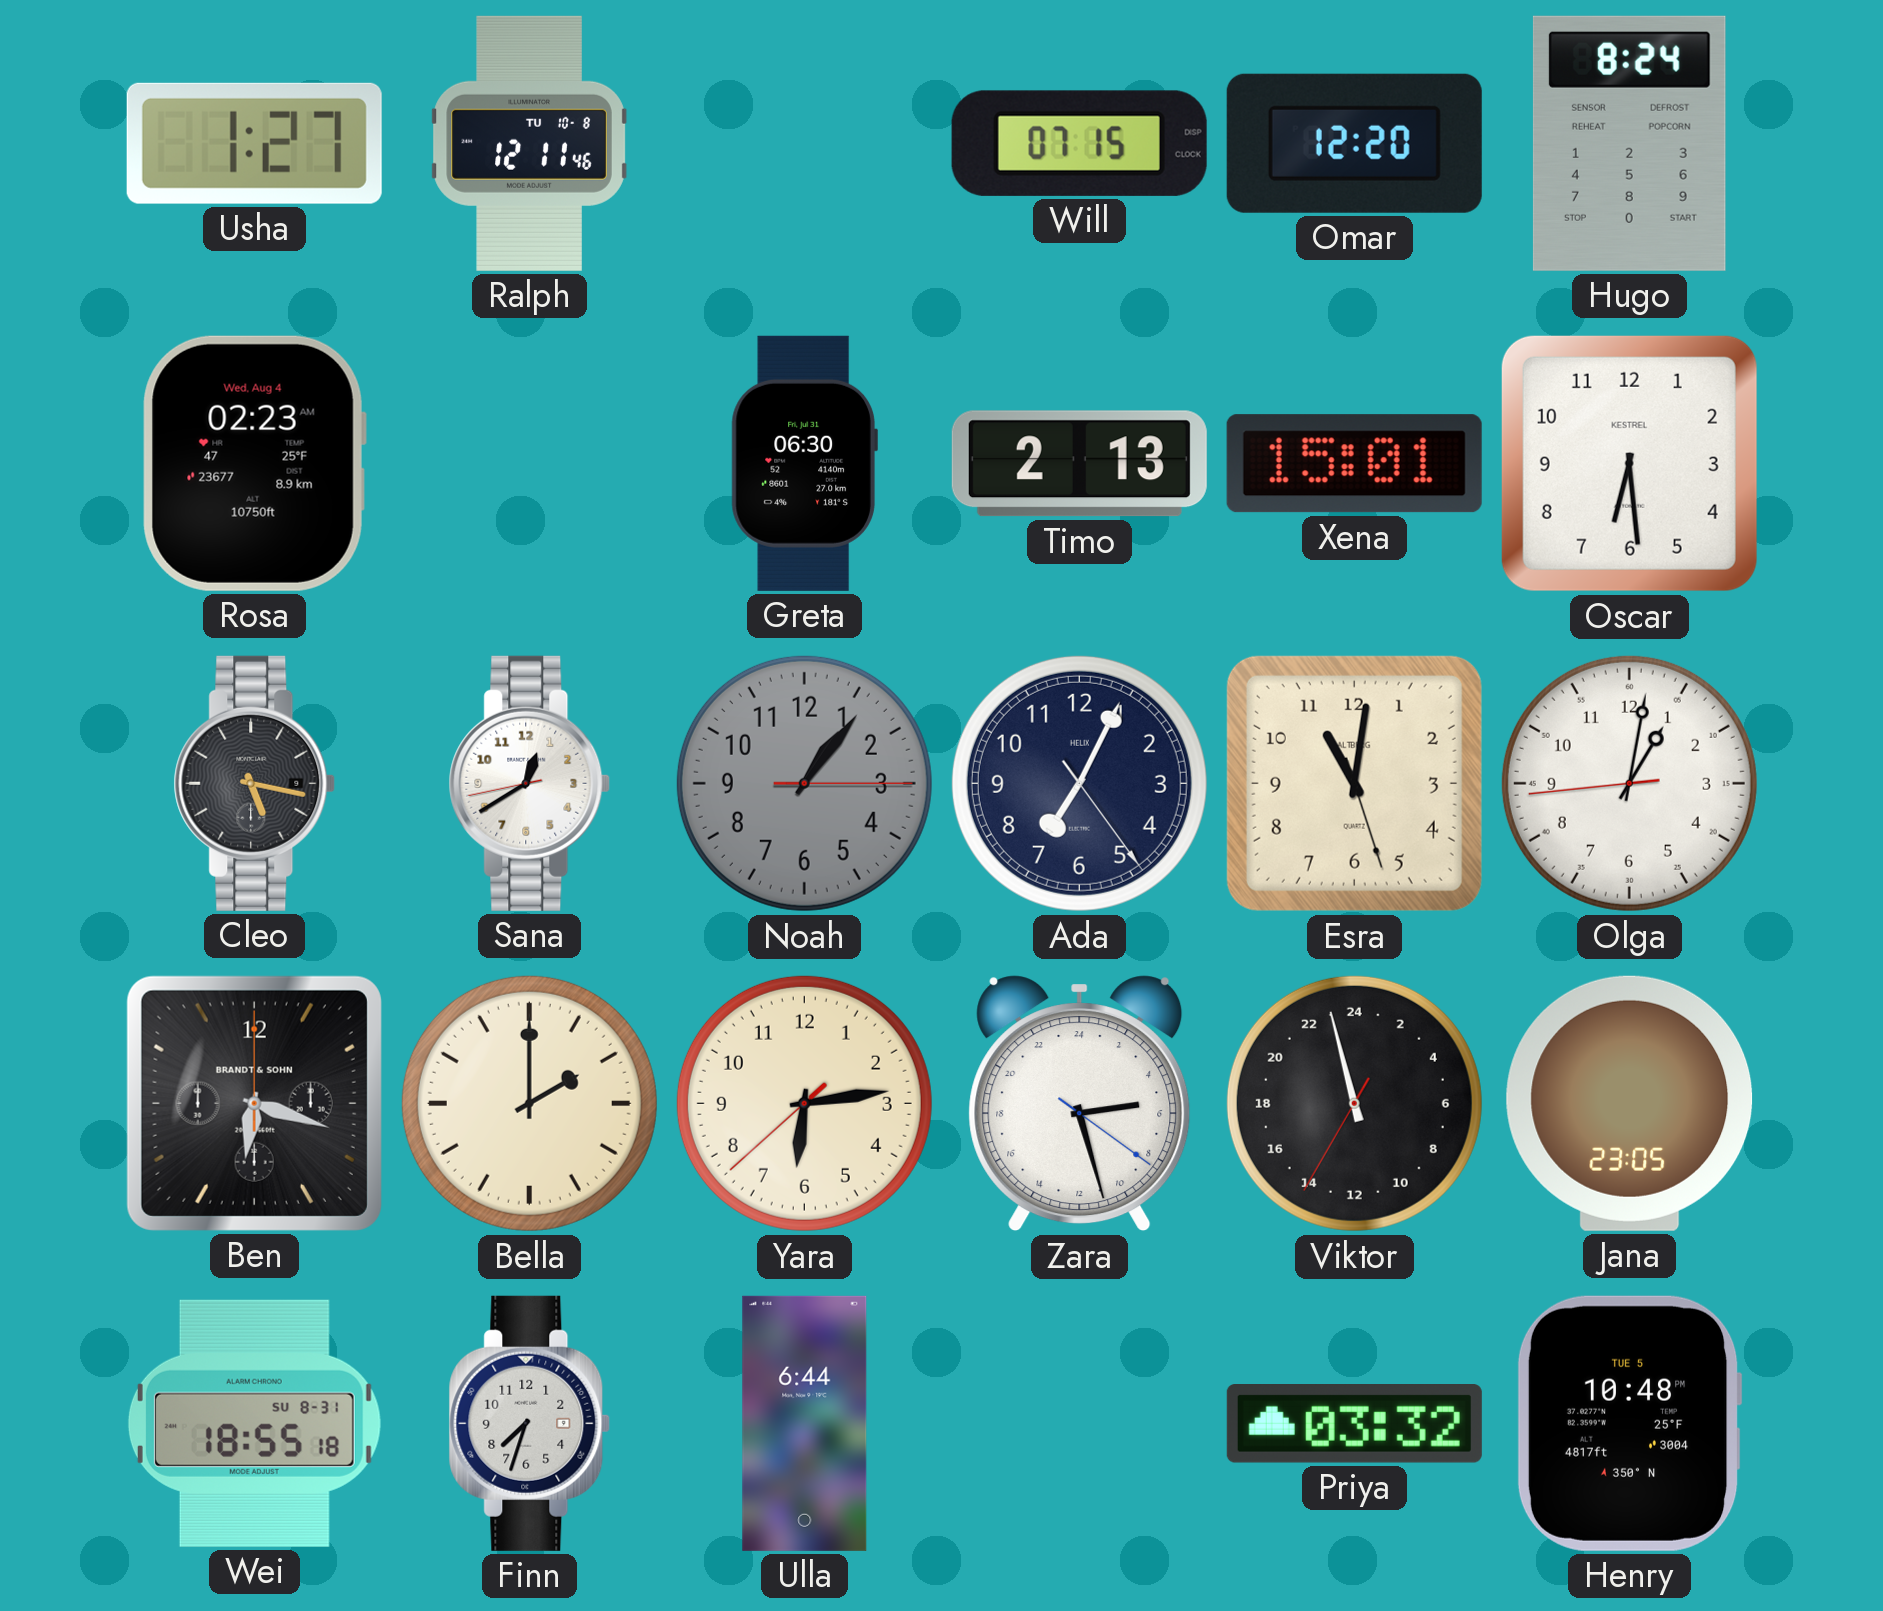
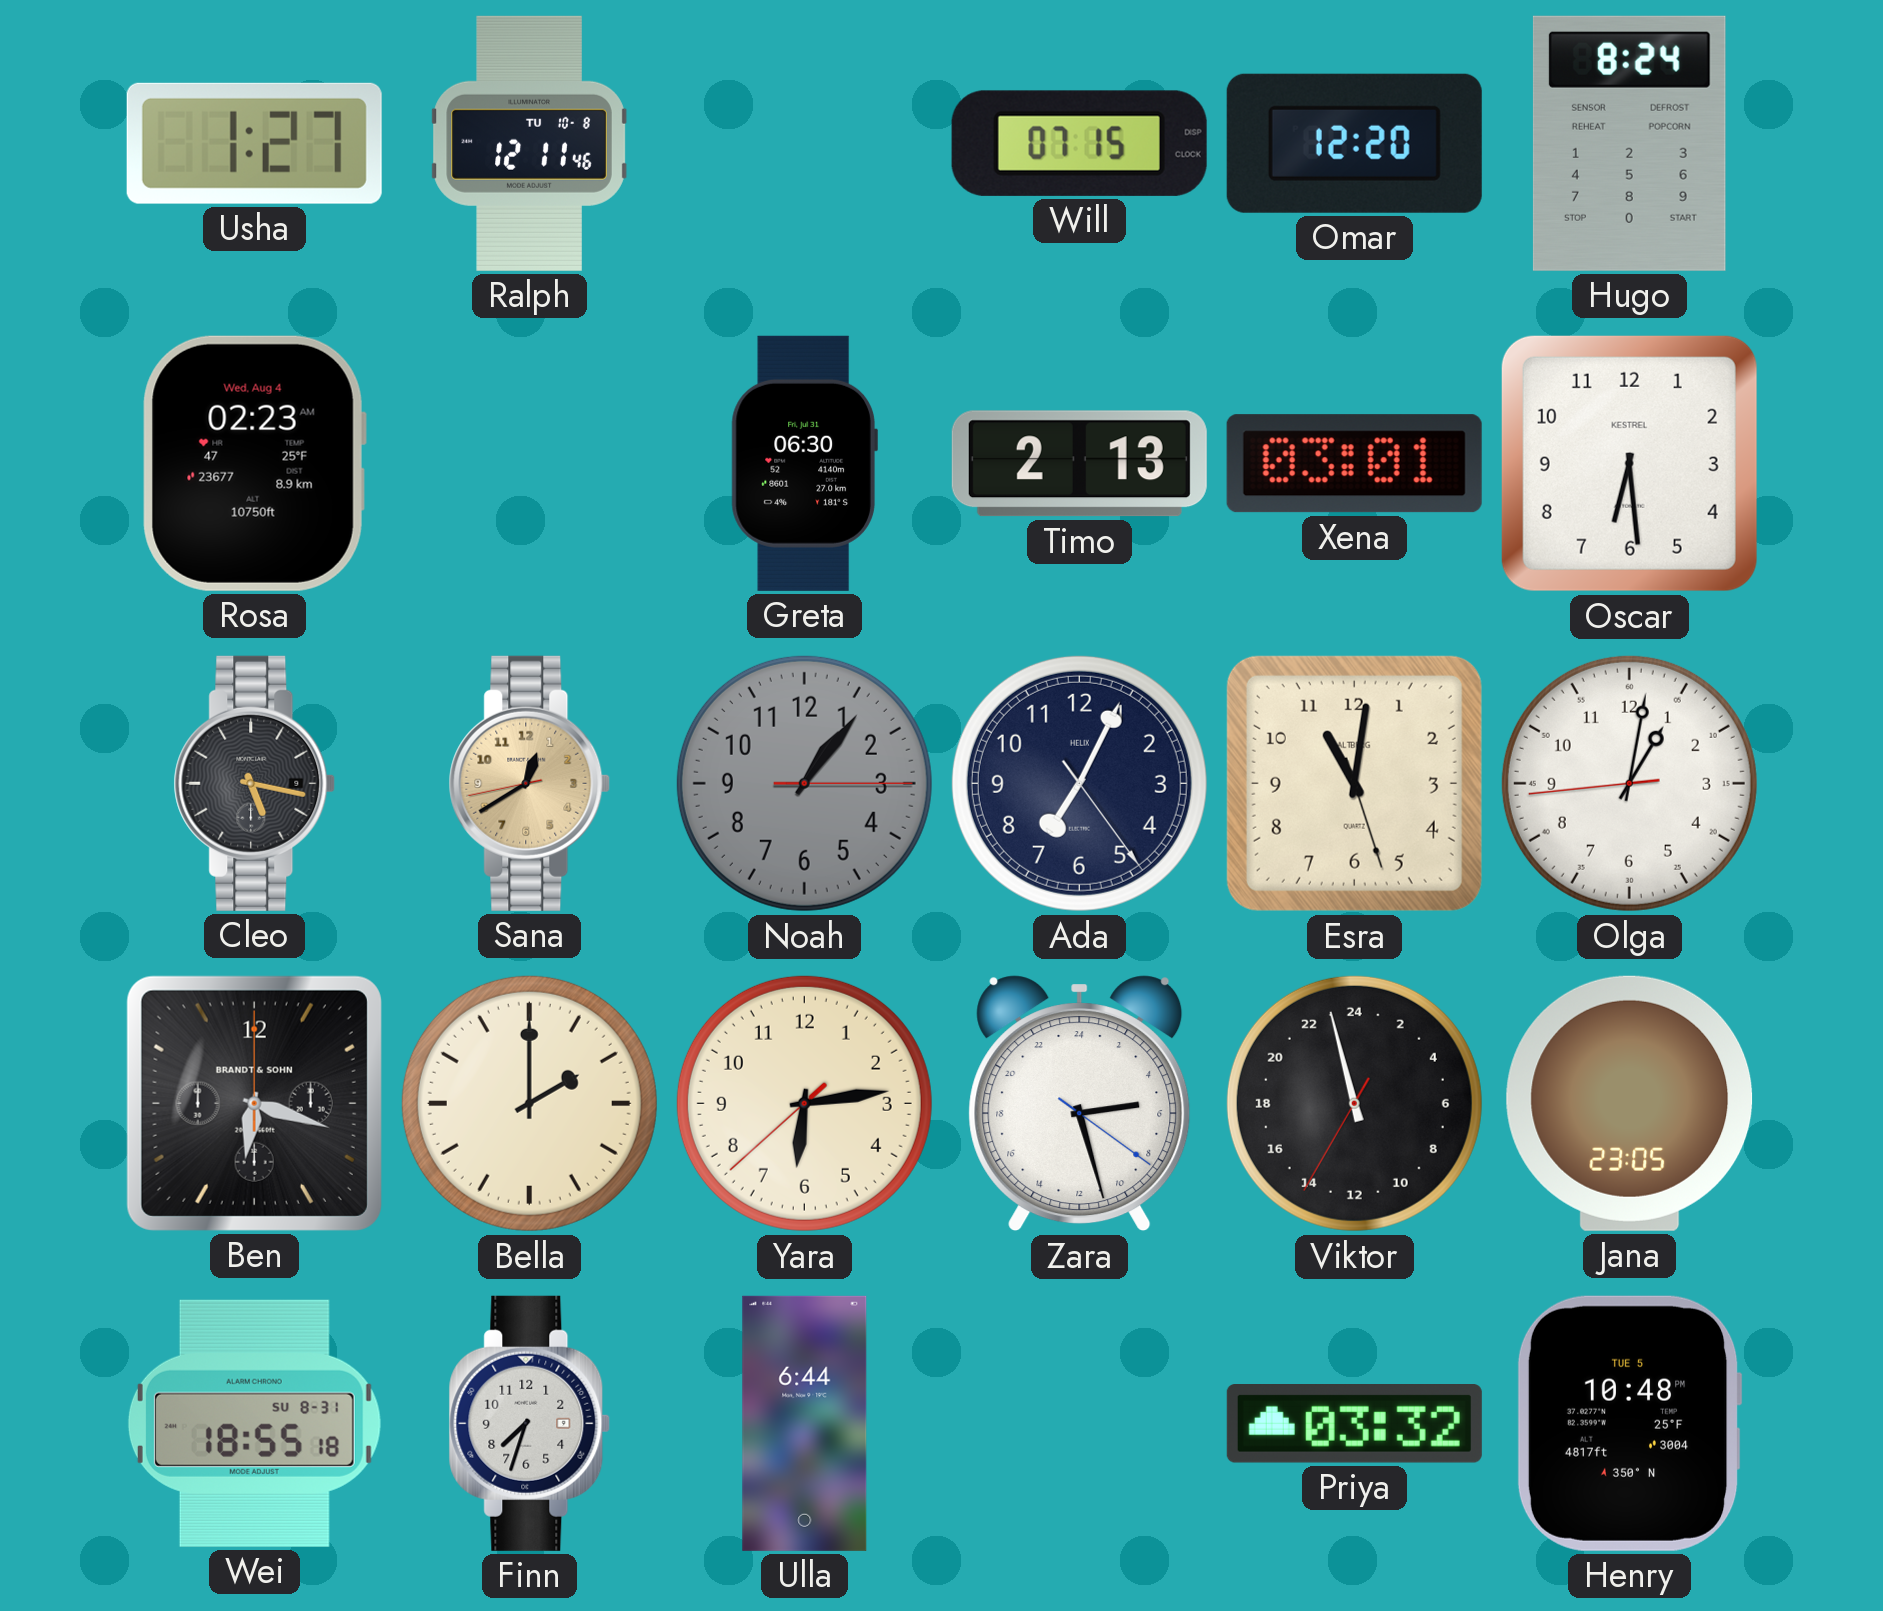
Xena: 15:01 -> 03:01 (1354, 464)
Sana dial: white -> champagne (530, 783)
